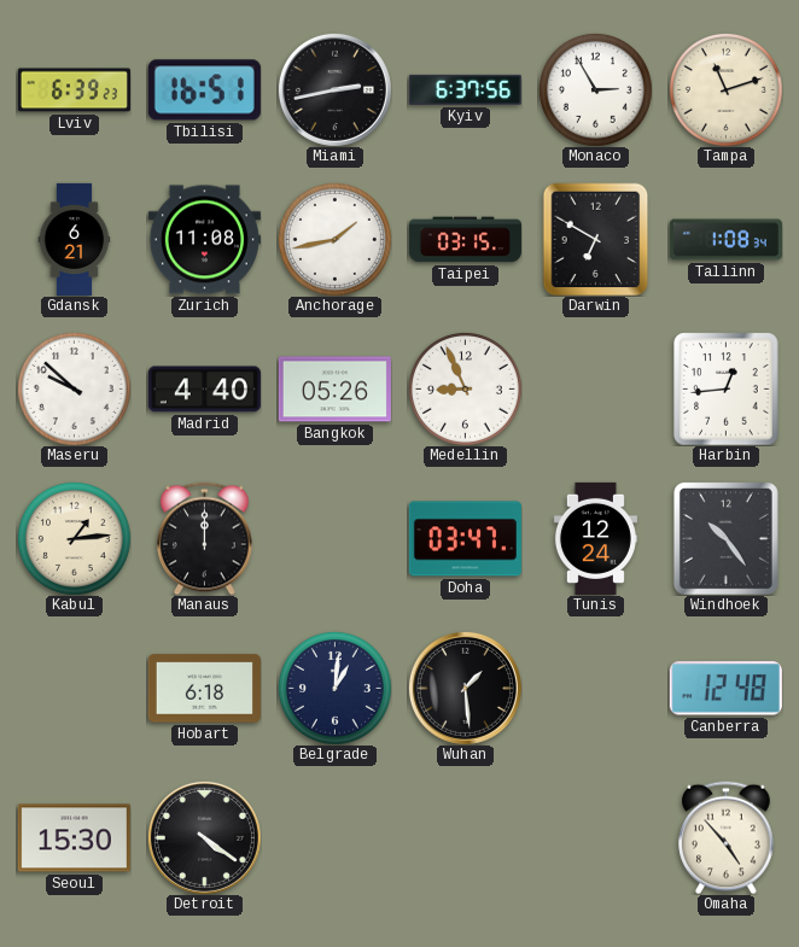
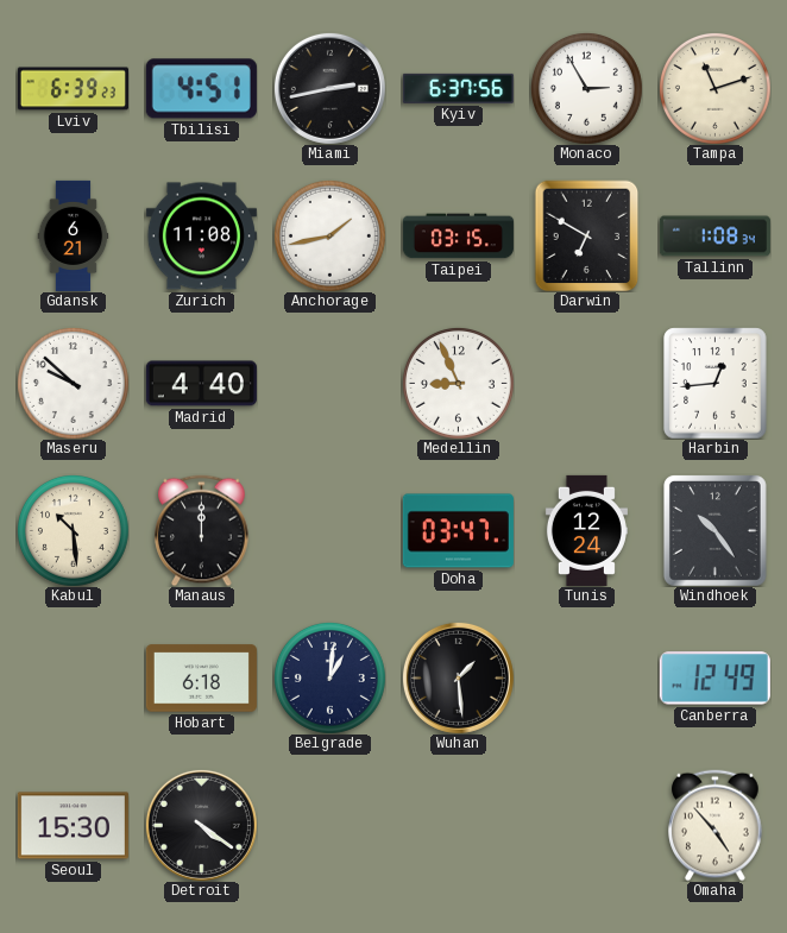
Tbilisi: 16:51 -> 4:51 (201, 89)
Bangkok: 05:26 -> none (334, 390)
Kabul: 1:14 -> 10:29 (73, 530)
Canberra: 12:48 -> 12:49 (714, 679)
